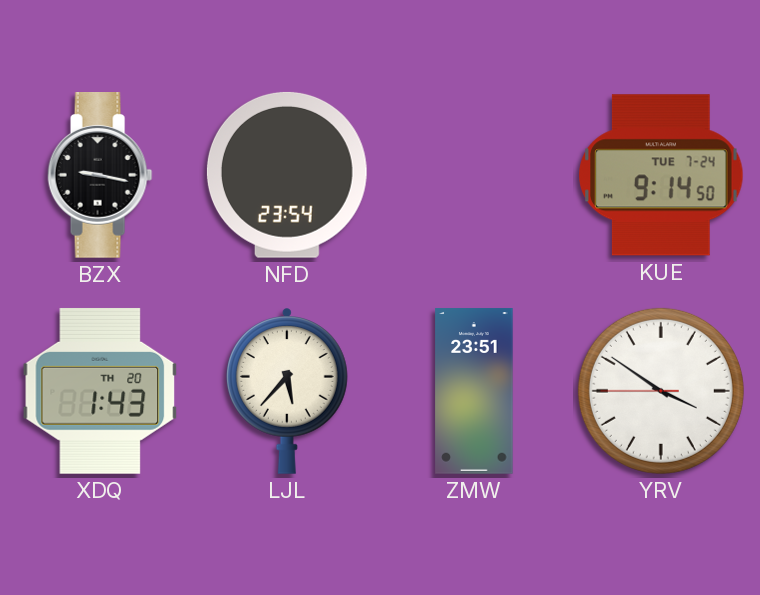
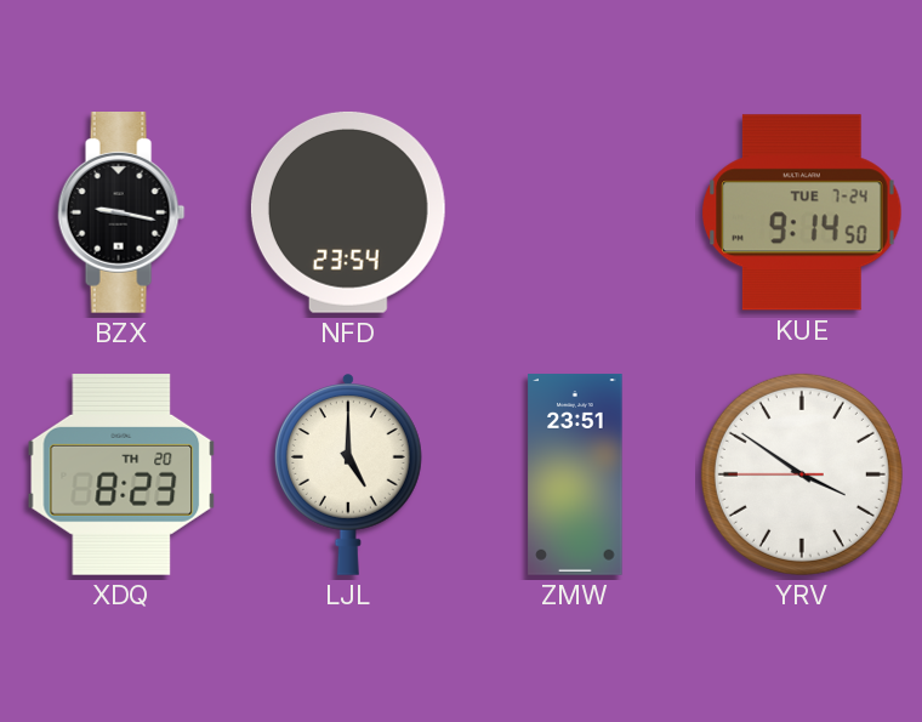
XDQ: 1:43 -> 8:23 (121, 474)
LJL: 5:37 -> 5:00 (348, 474)
